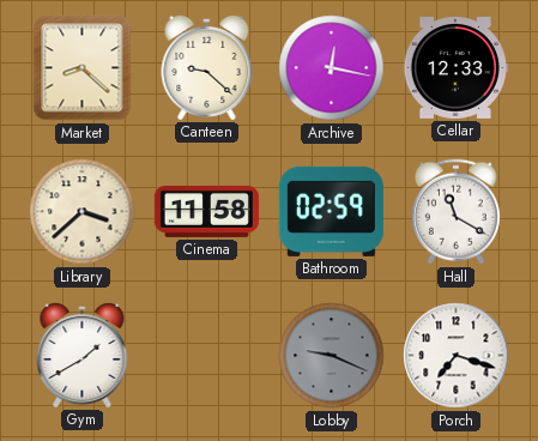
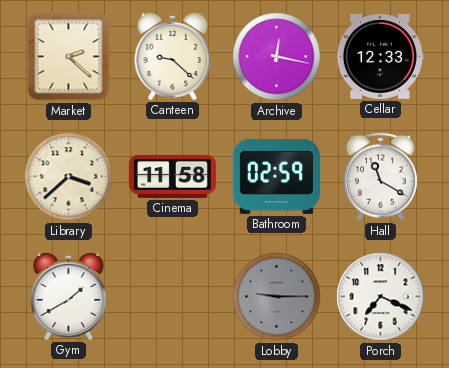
Market: 8:22 -> 2:22 (69, 57)
Lobby: 9:19 -> 9:15 (277, 297)
Porch: 7:18 -> 7:19 (381, 297)
